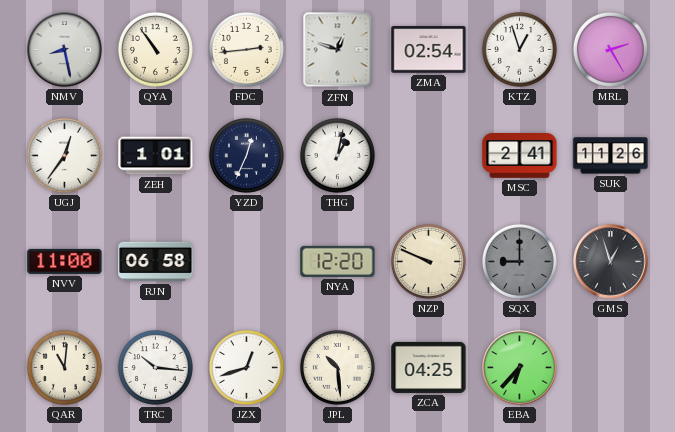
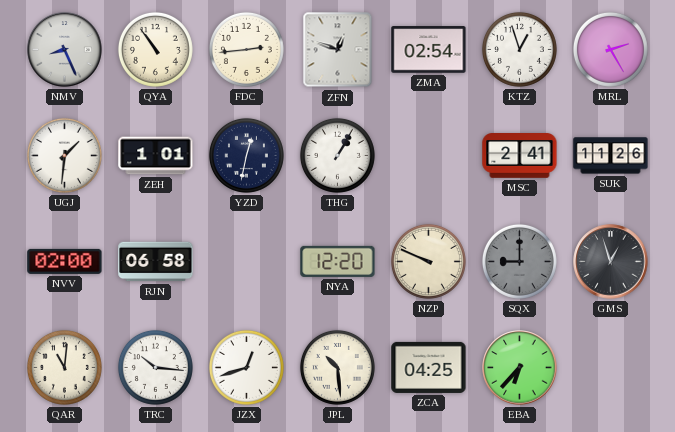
NMV: 8:28 -> 8:26 (65, 50)
UGJ: 12:36 -> 1:31 (64, 155)
YZD: 12:34 -> 12:32 (246, 155)
THG: 1:02 -> 1:05 (337, 155)
NVV: 11:00 -> 02:00 (65, 261)
